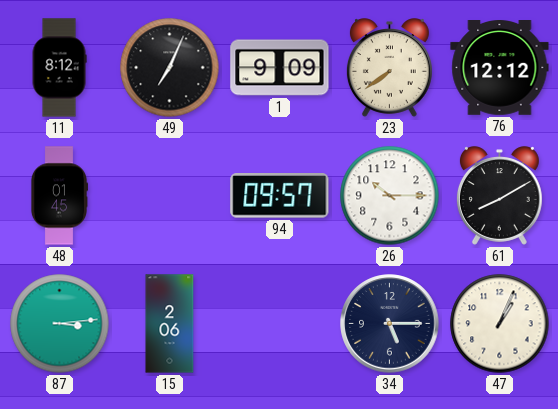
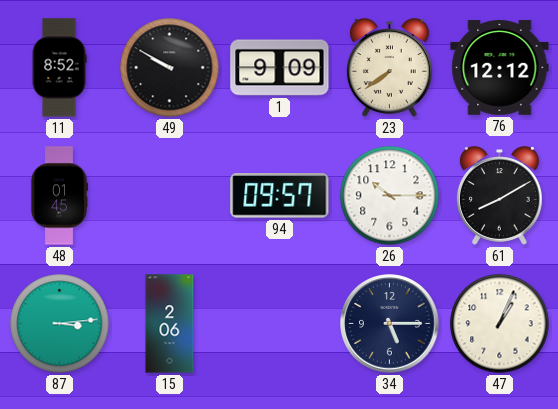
11: 8:12 -> 8:52 (59, 68)
49: 7:04 -> 9:50 (170, 68)
